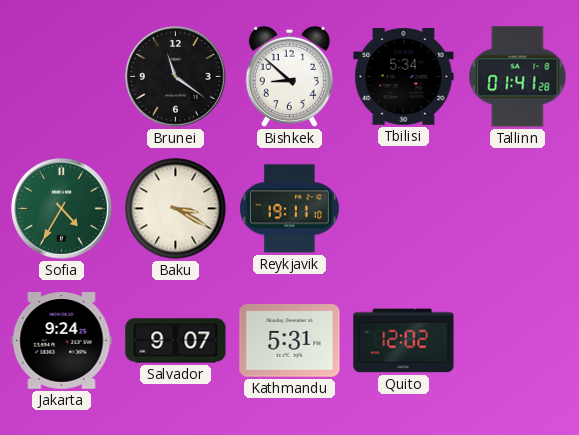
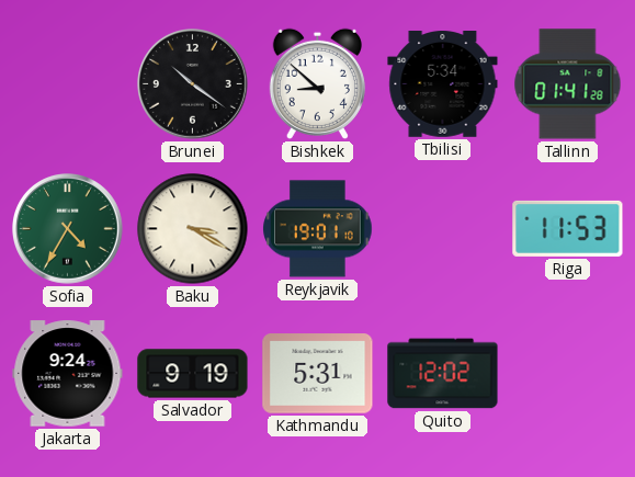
Brunei: 11:21 -> 10:21 (193, 84)
Reykjavik: 19:11 -> 19:01 (318, 229)
Riga: none -> 11:53 (568, 228)
Salvador: 9:07 -> 9:19 (193, 374)
